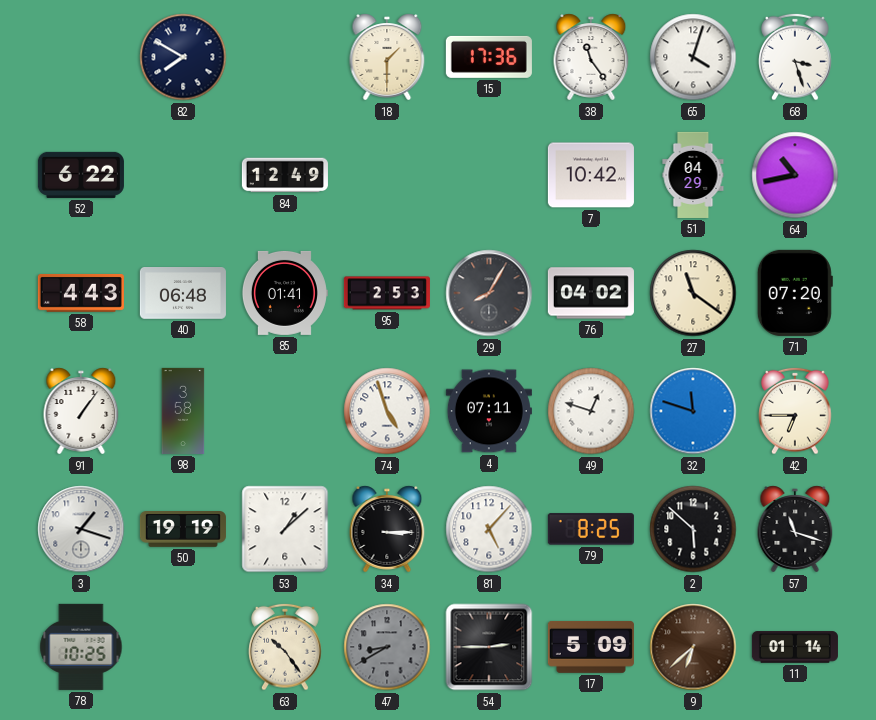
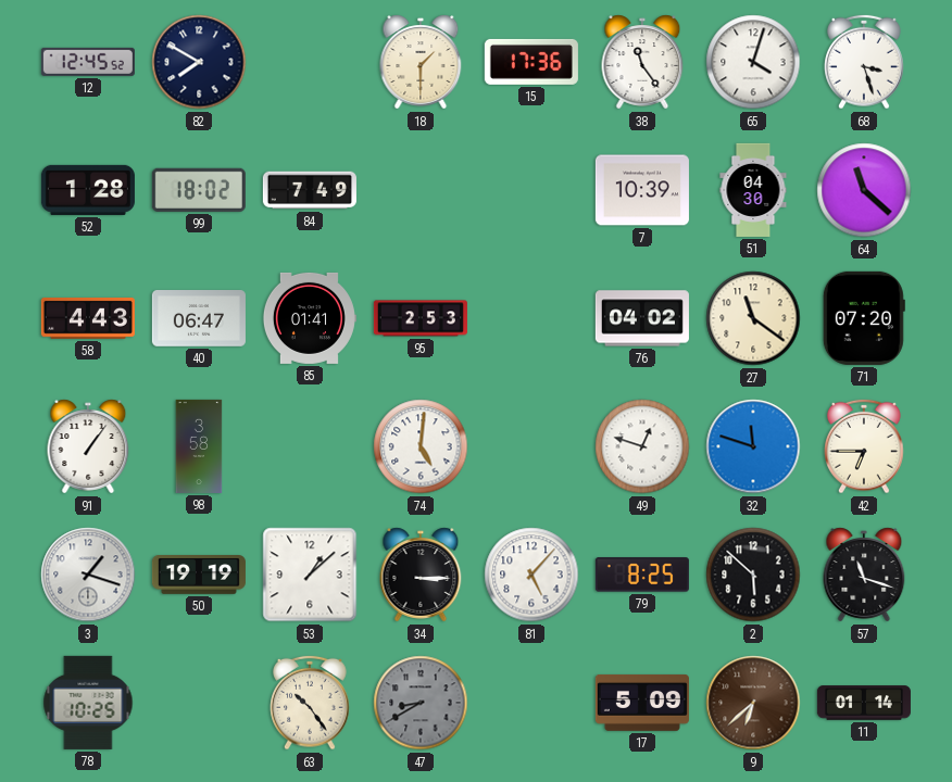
12: none -> 12:45 (88, 62)
52: 6:22 -> 1:28 (88, 190)
99: none -> 18:02 (199, 190)
84: 12:49 -> 7:49 (310, 190)
7: 10:42 -> 10:39 (642, 190)
51: 04:29 -> 04:30 (753, 190)
64: 10:43 -> 11:22 (864, 190)
40: 06:48 -> 06:47 (199, 318)
29: 8:05 -> none (489, 293)
74: 4:57 -> 5:01 (421, 446)
4: 07:11 -> none (489, 411)
54: 2:45 -> none (489, 647)
